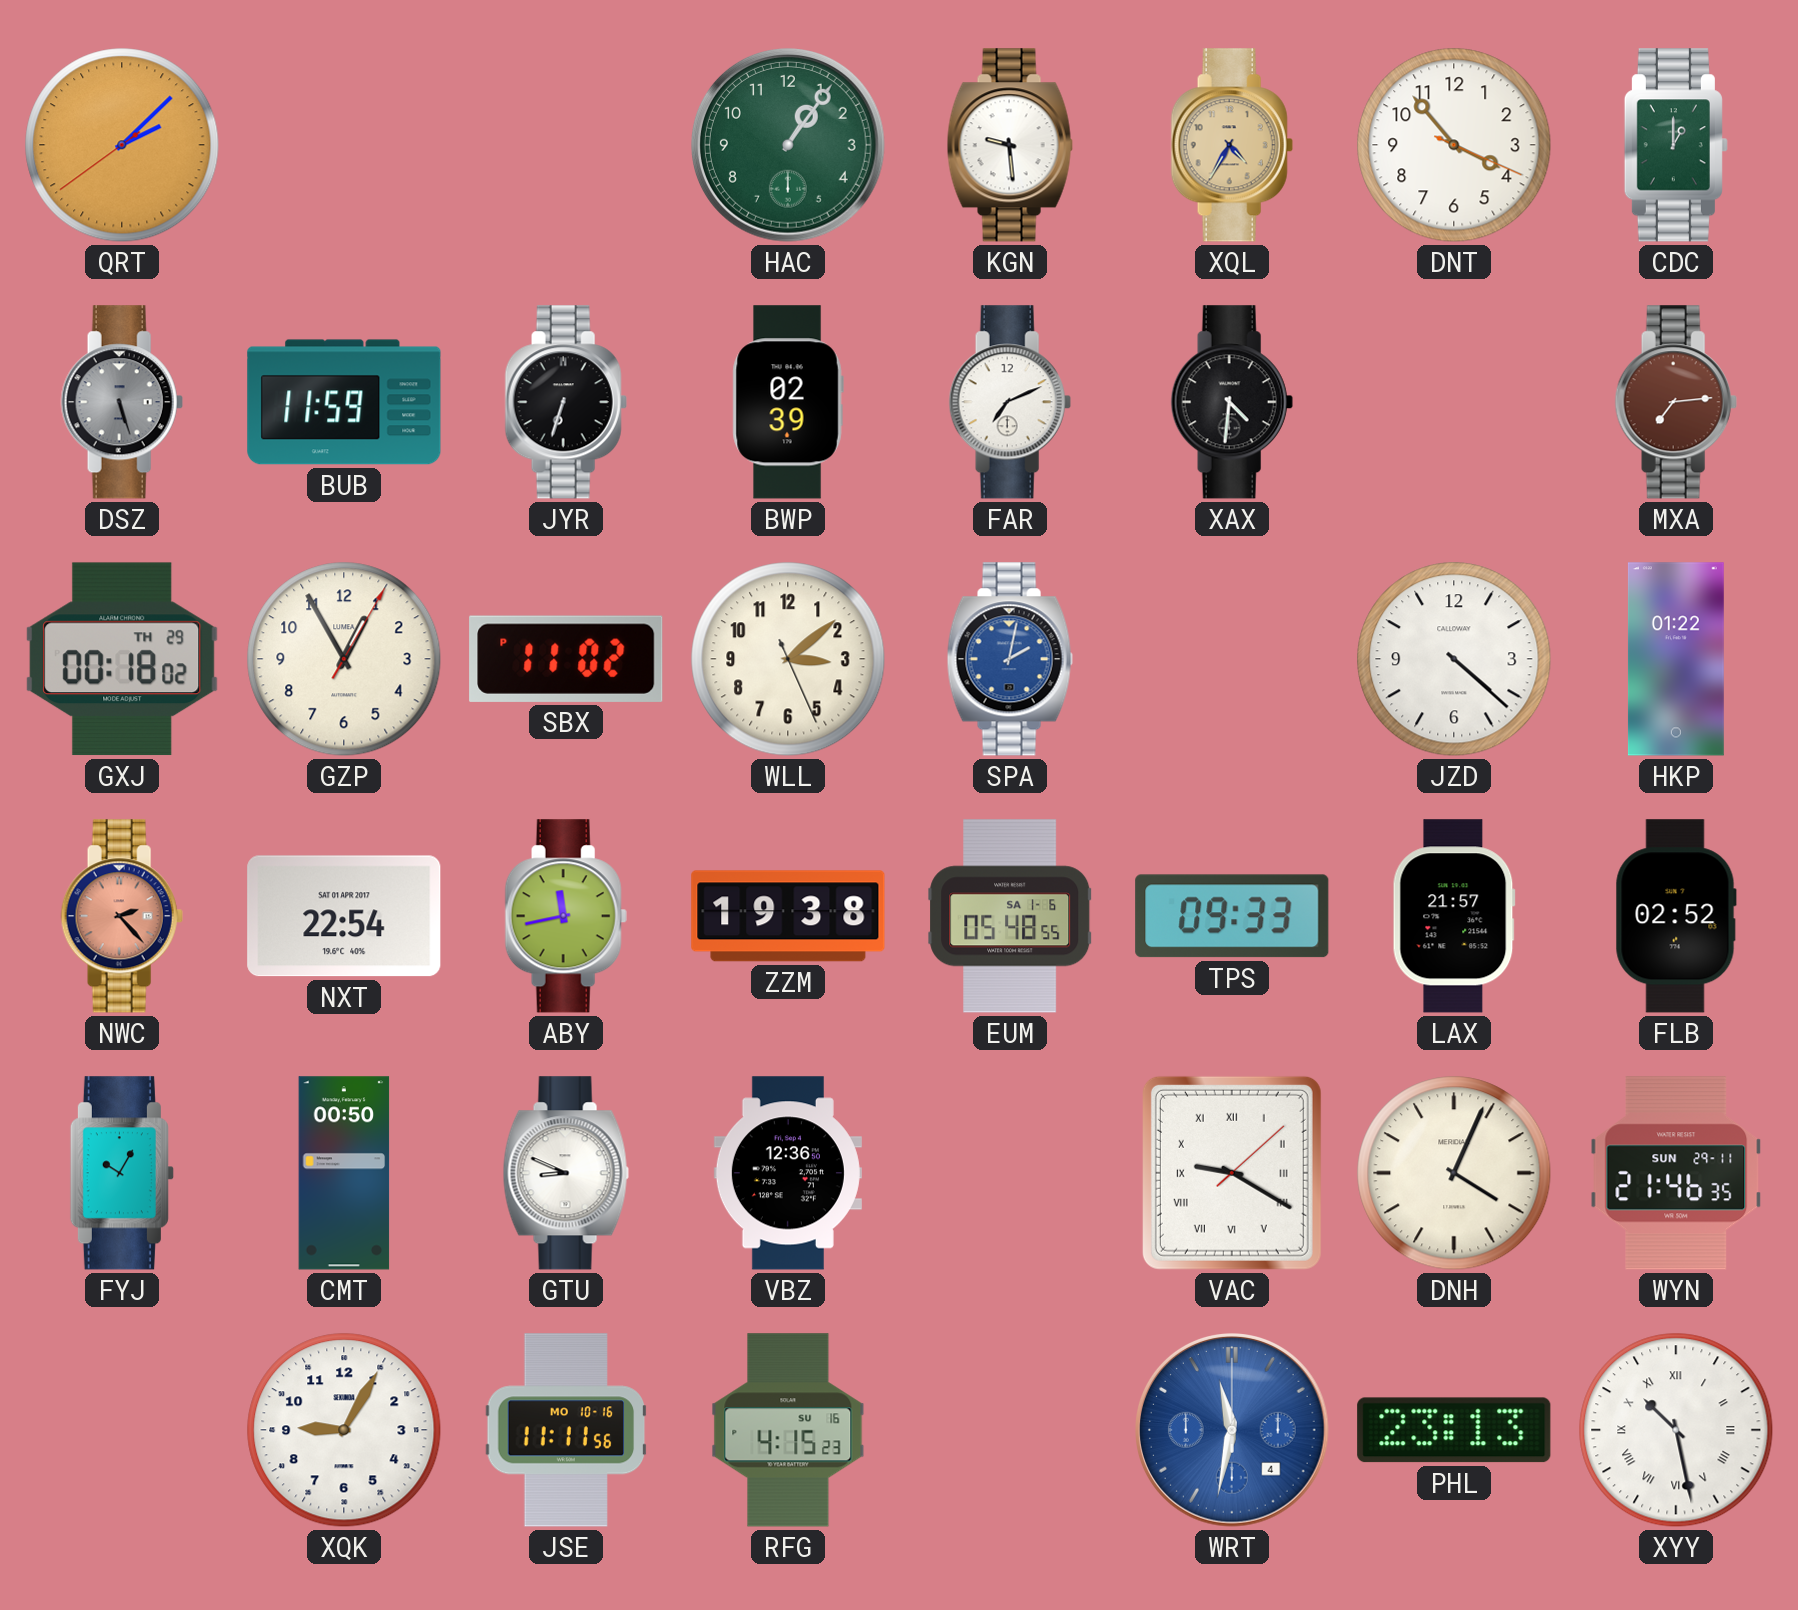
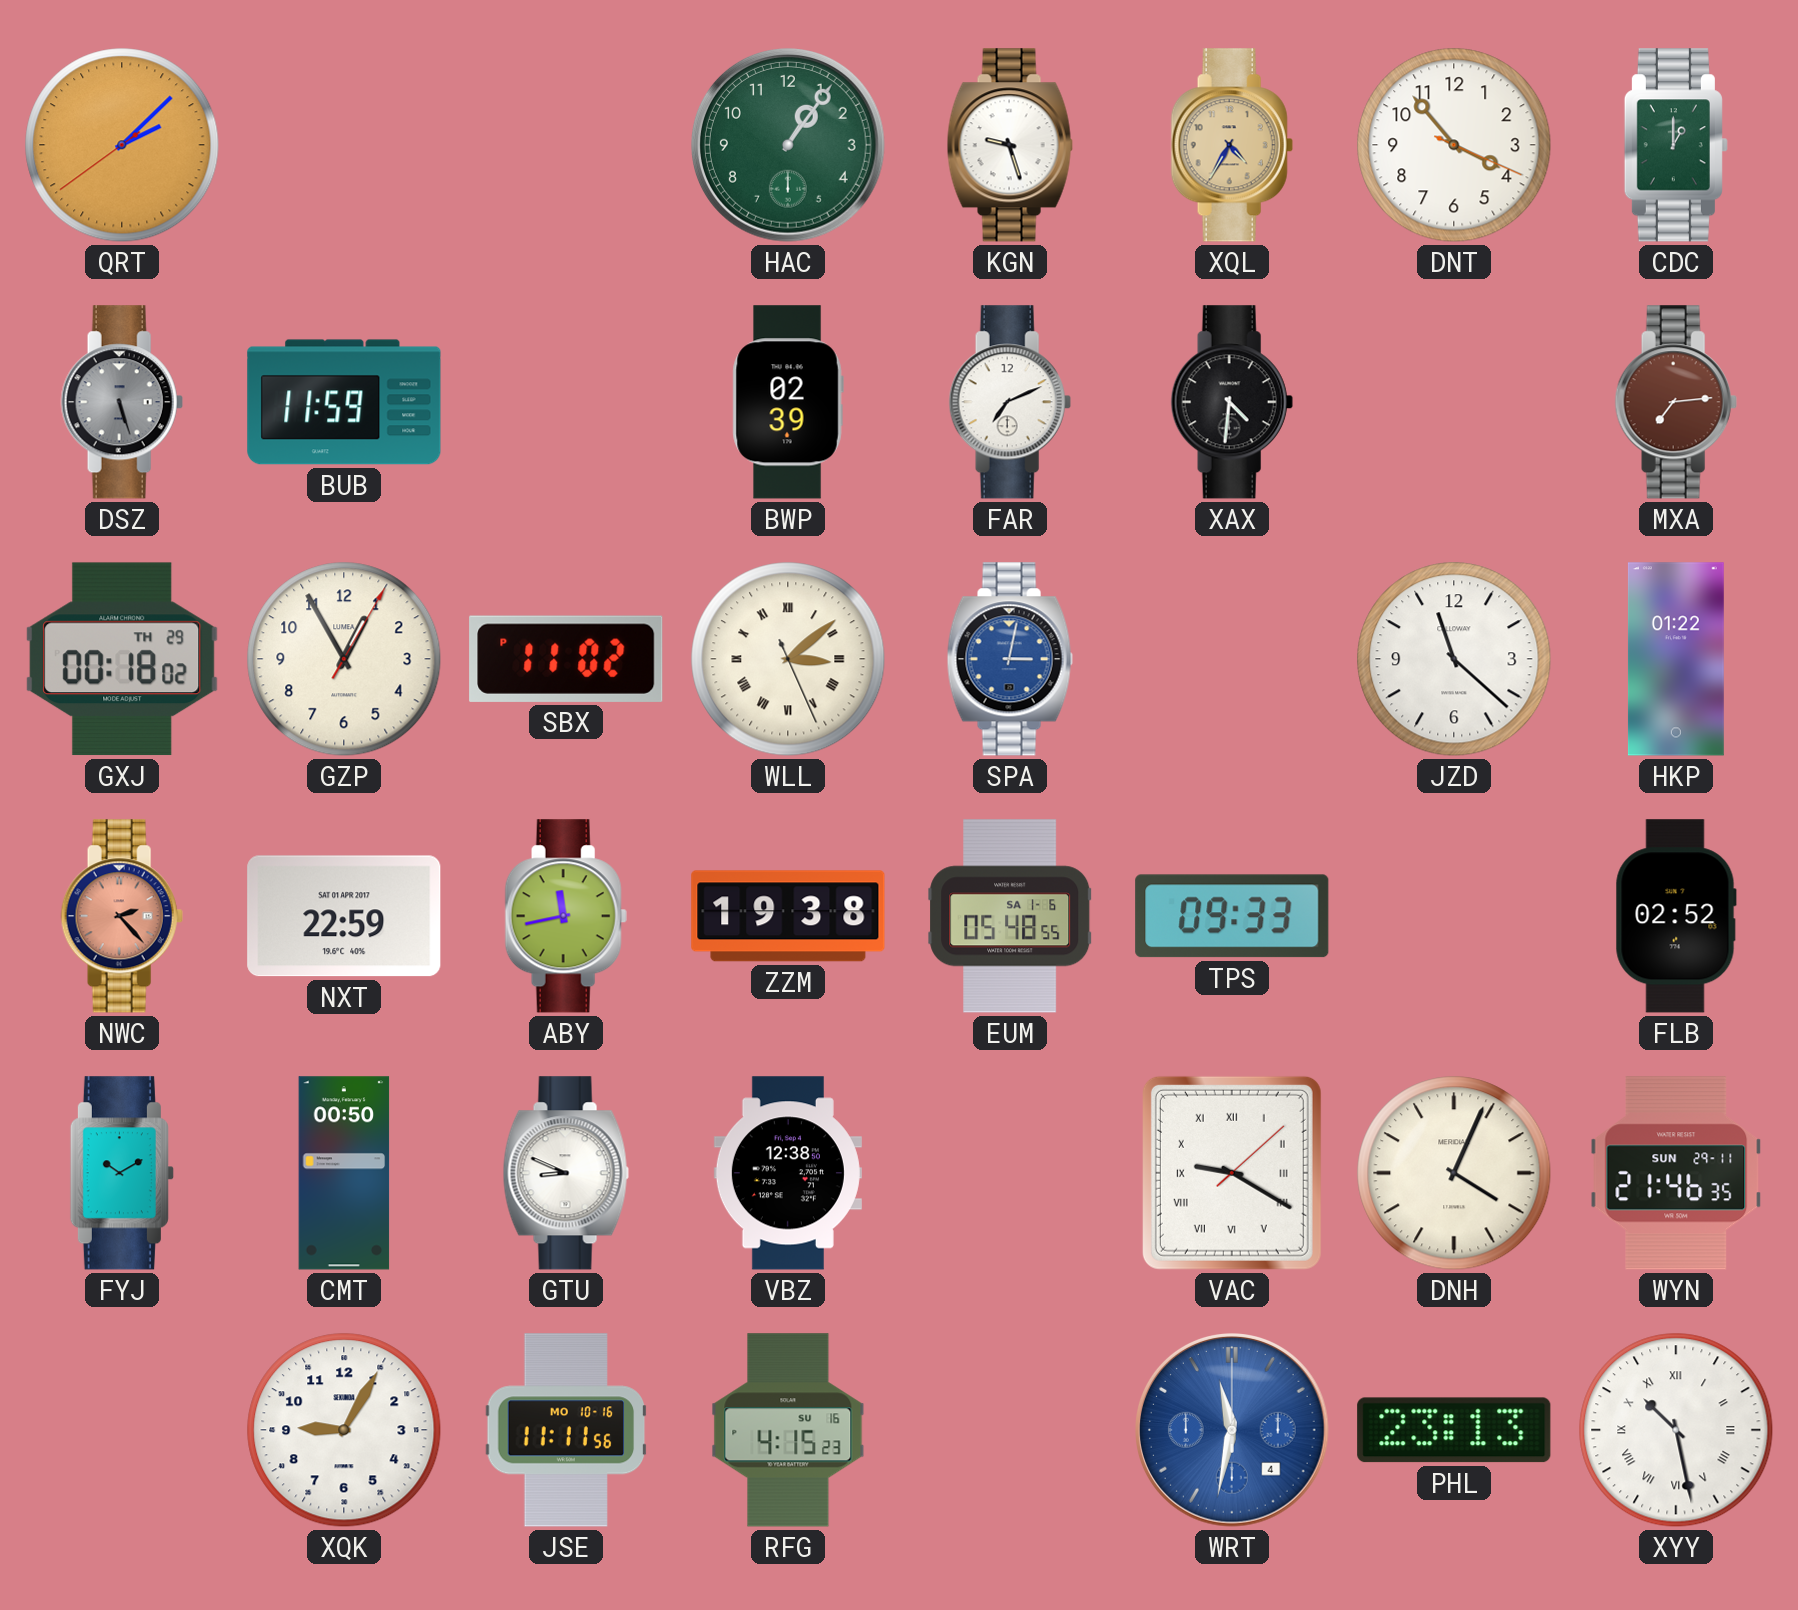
KGN: 9:29 -> 9:27 (1010, 145)
JYR: 6:33 -> none (566, 402)
WLL numerals: Arabic -> Roman (788, 659)
SPA: 2:02 -> 3:02 (1010, 659)
JZD: 4:22 -> 11:22 (1454, 659)
NXT: 22:54 -> 22:59 (344, 916)
LAX: 21:57 -> none (1454, 916)
FYJ: 10:05 -> 10:10 (122, 1173)
VBZ: 12:36 -> 12:38 (788, 1173)
